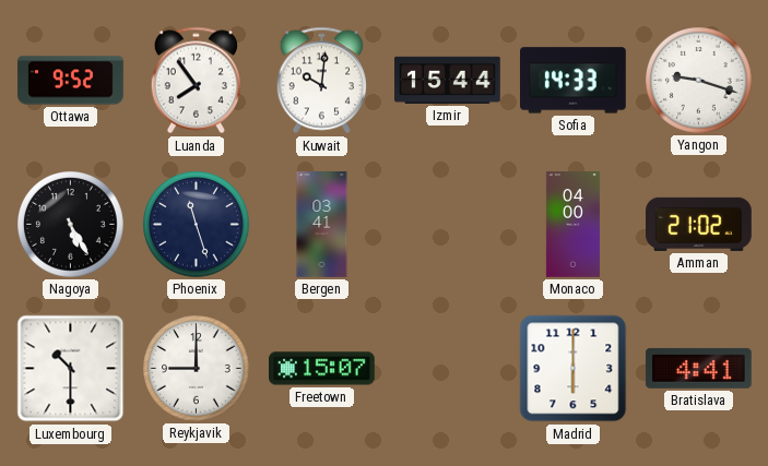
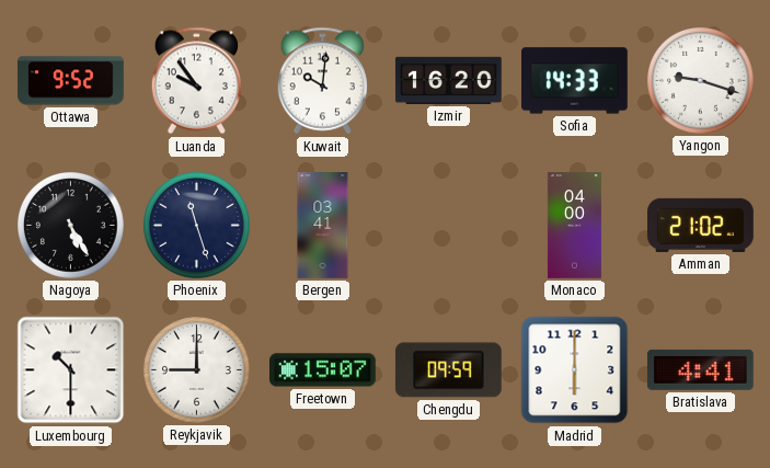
Luanda: 7:54 -> 9:54 (196, 81)
Izmir: 15:44 -> 16:20 (449, 80)
Chengdu: none -> 09:59 (448, 370)
